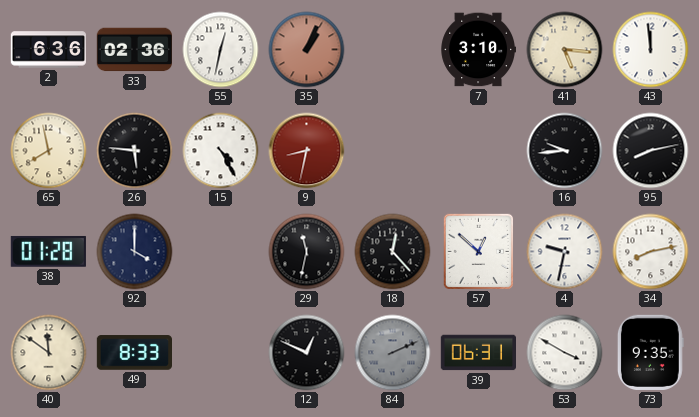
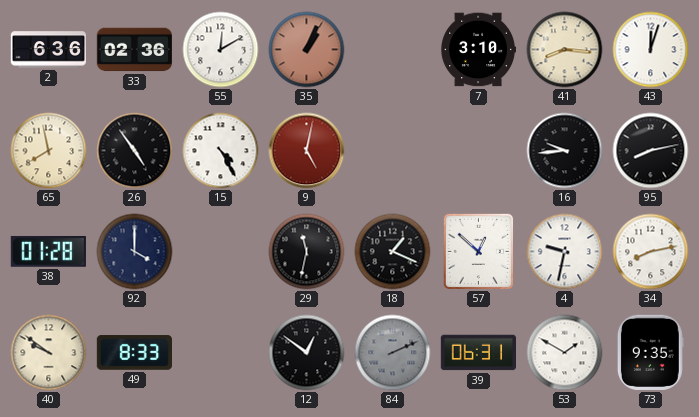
55: 12:32 -> 12:10 (221, 50)
41: 5:16 -> 8:16 (565, 50)
43: 11:59 -> 12:03 (651, 50)
26: 5:46 -> 4:54 (135, 151)
9: 8:32 -> 5:02 (307, 151)
18: 12:23 -> 1:19 (393, 252)
40: 11:51 -> 9:51 (49, 353)
12: 12:49 -> 12:51 (307, 353)
53: 3:50 -> 1:50 (565, 353)
